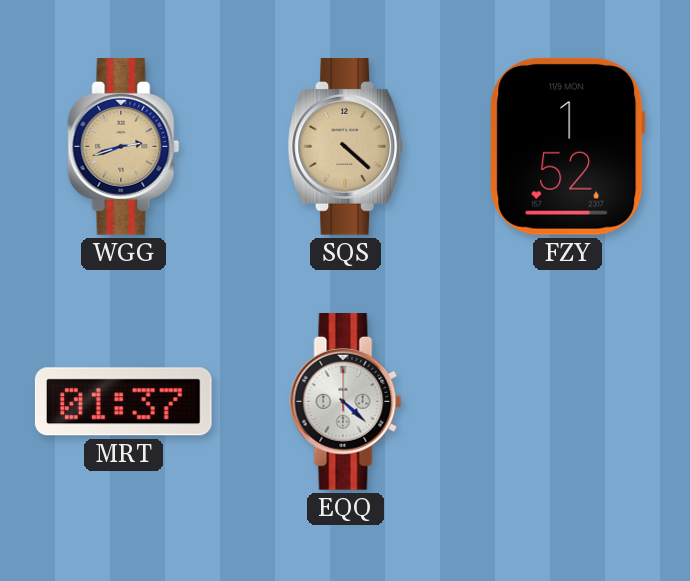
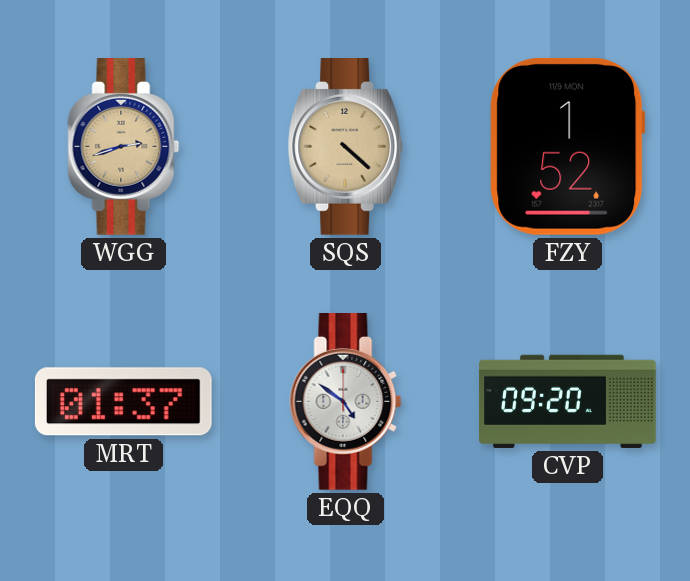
EQQ: 4:22 -> 4:51 (346, 402)
CVP: none -> 09:20 (568, 401)
